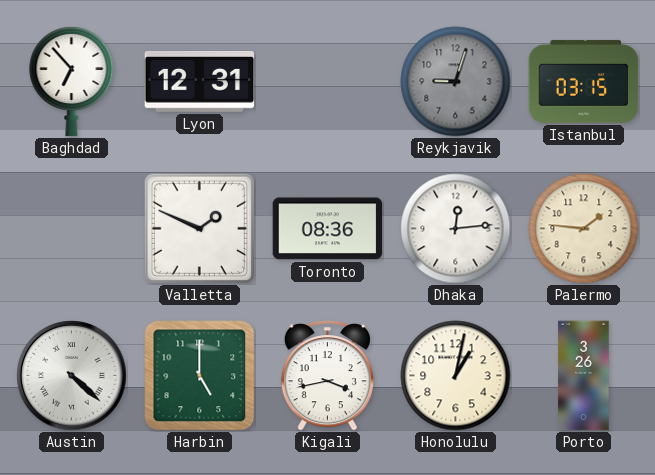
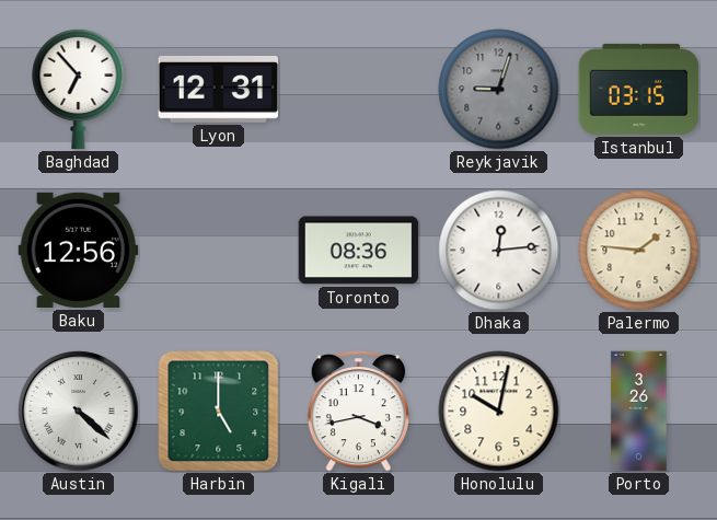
Baku: none -> 12:56 (79, 250)
Valletta: 1:49 -> none (199, 228)
Honolulu: 1:02 -> 10:02 (499, 412)
